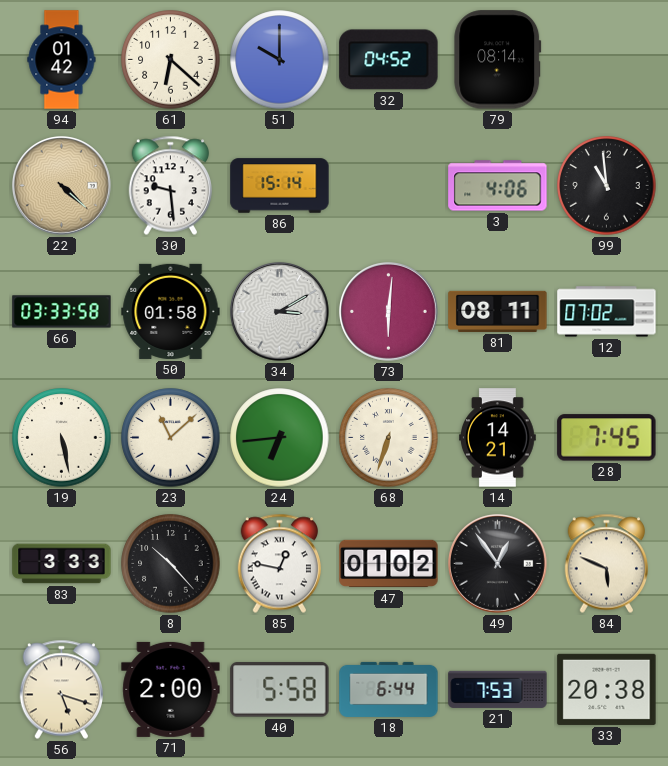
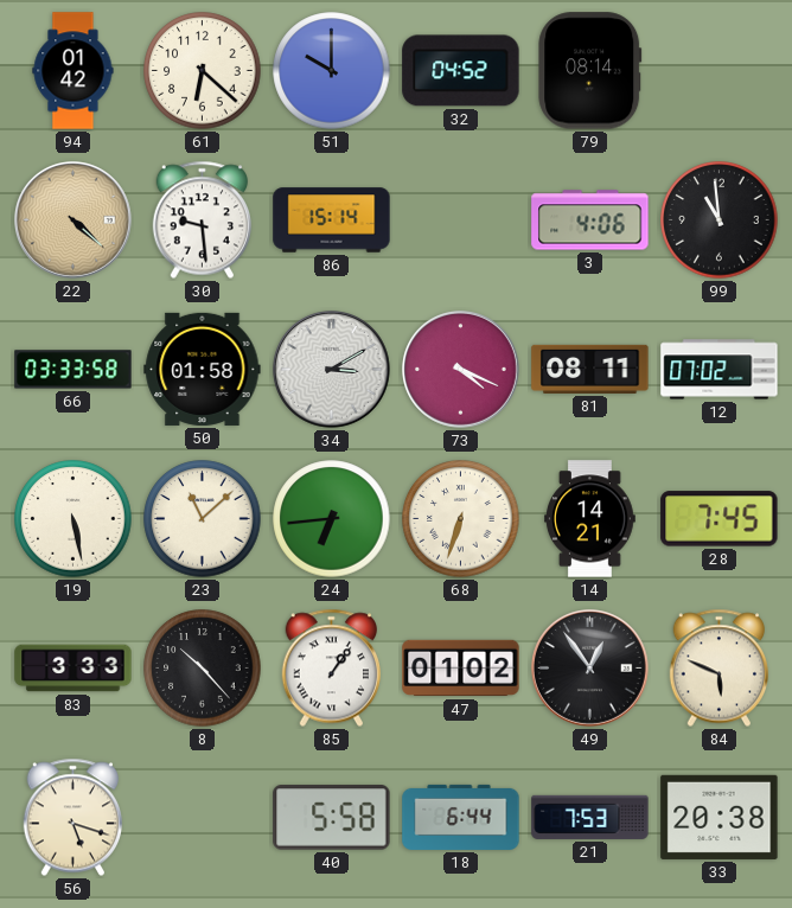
73: 6:01 -> 4:19 (460, 370)
85: 12:47 -> 1:06 (332, 669)
71: 2:00 -> none (171, 689)
